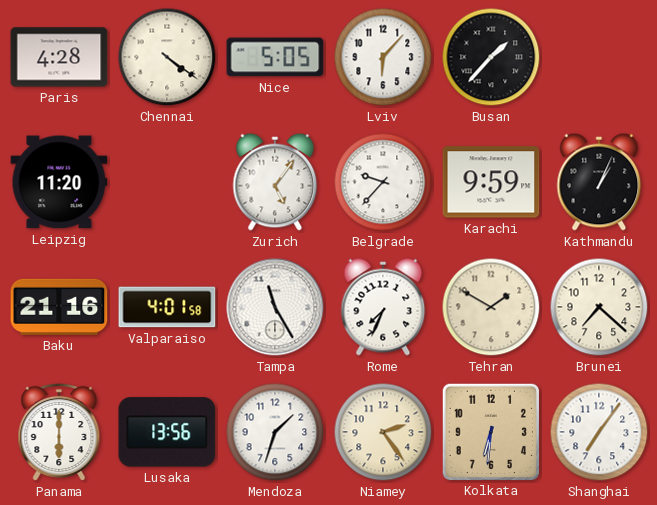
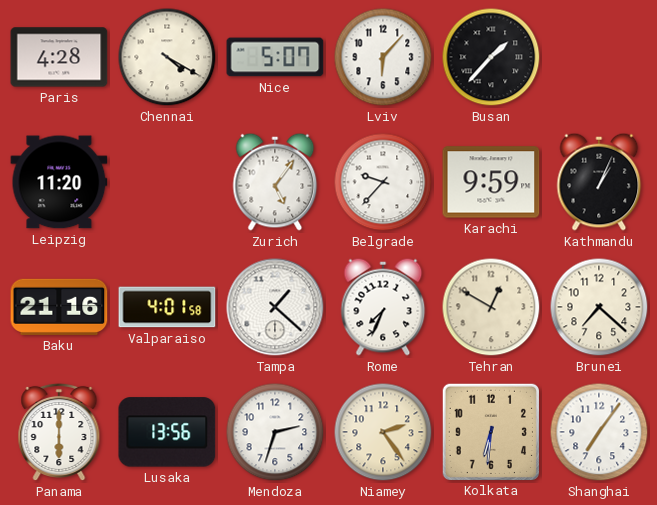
Chennai: 4:21 -> 4:20 (167, 57)
Nice: 5:05 -> 5:07 (275, 57)
Tampa: 11:25 -> 1:22 (275, 307)
Tehran: 1:50 -> 12:50 (491, 307)
Mendoza: 1:33 -> 2:33 (275, 432)
